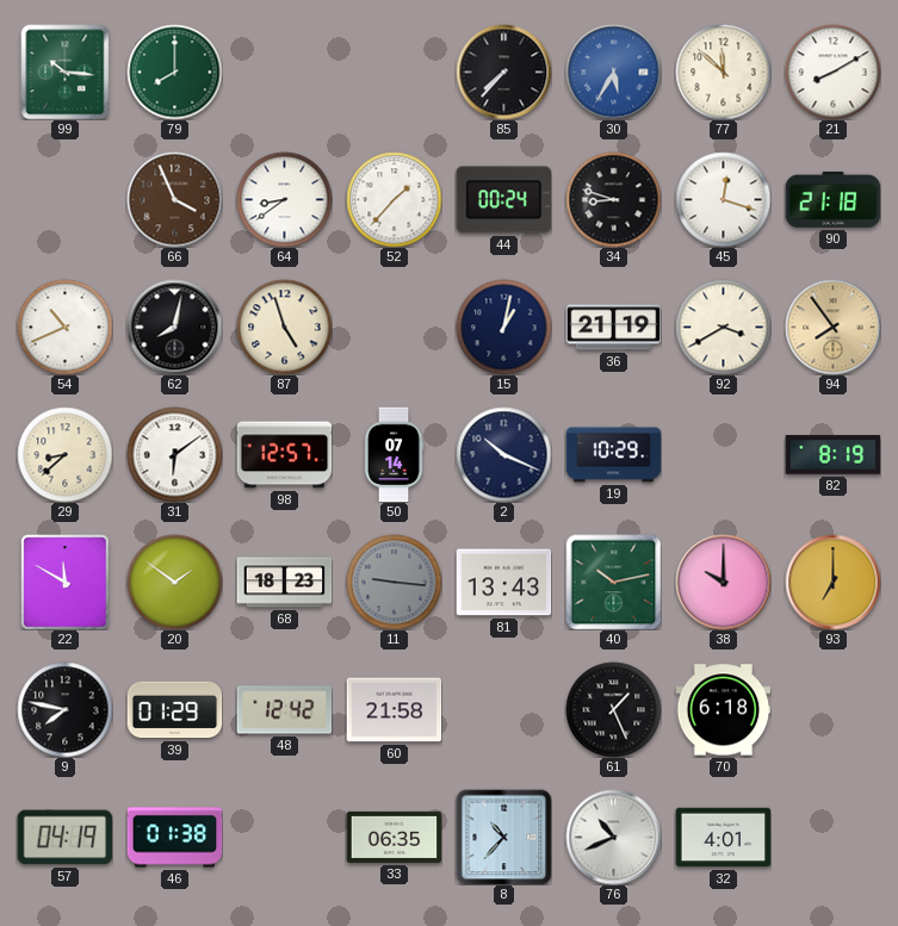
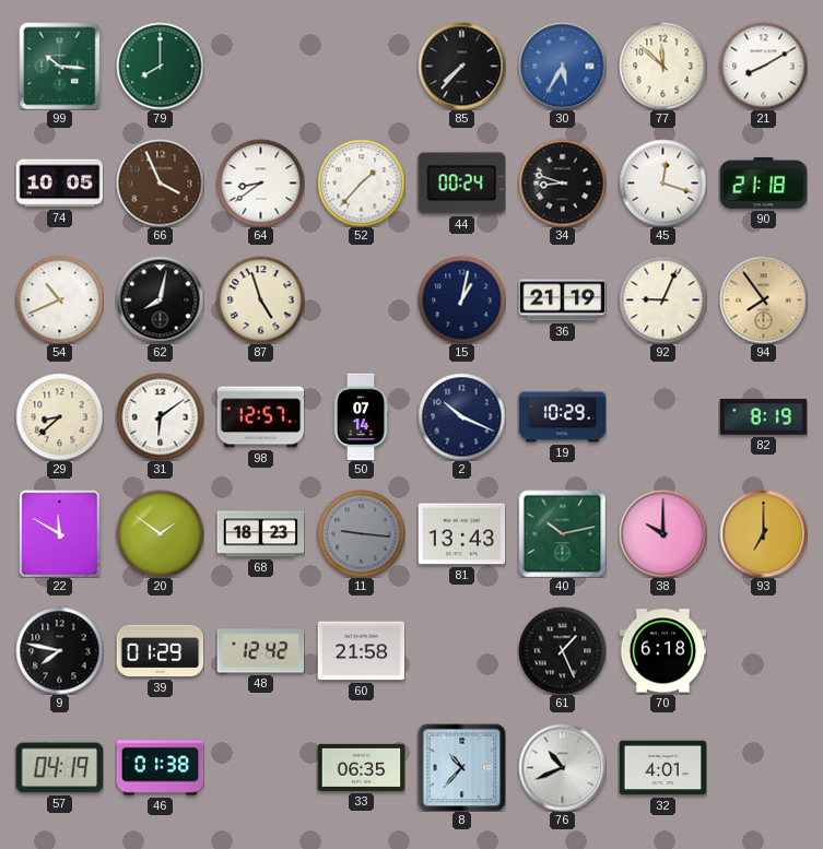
74: none -> 10:05 (59, 184)
92: 3:40 -> 9:04 (662, 299)
